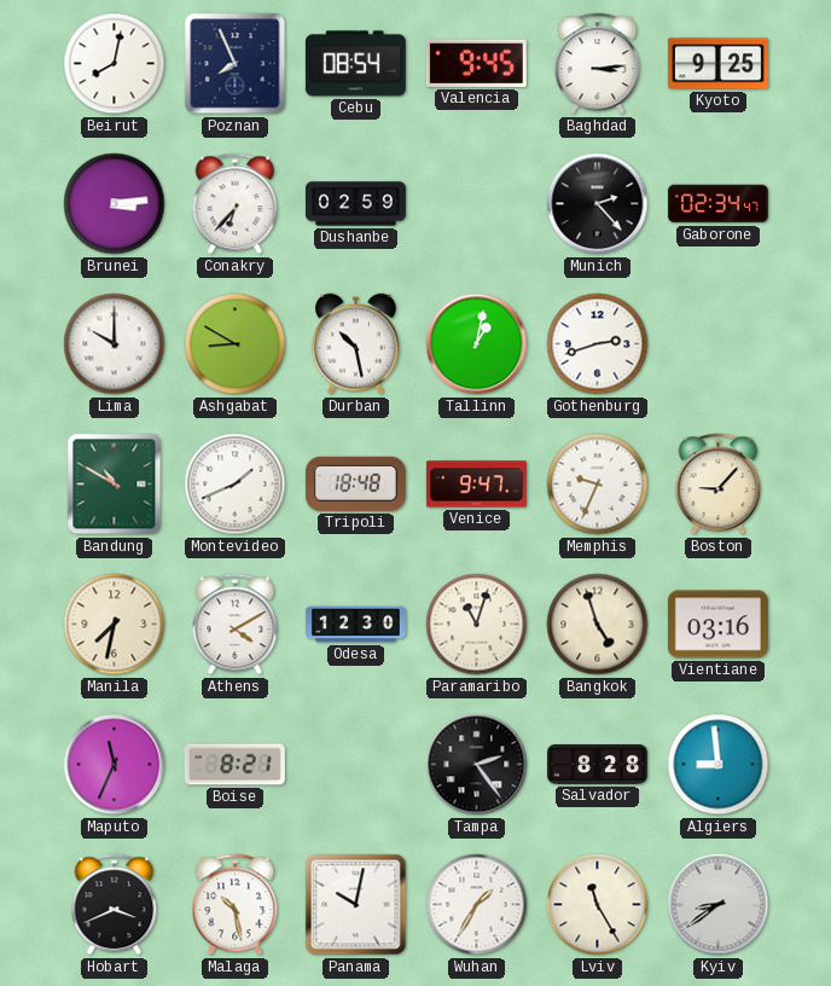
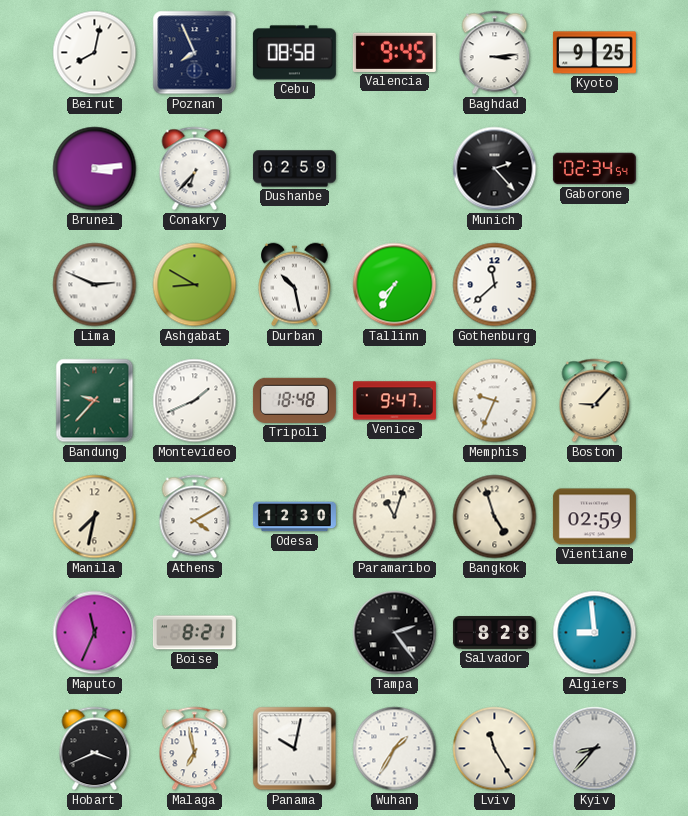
Cebu: 08:54 -> 08:58 (294, 53)
Gaborone: 02:34:47 -> 02:34:54 (594, 169)
Lima: 10:00 -> 2:49 (95, 285)
Tallinn: 1:02 -> 7:35 (395, 285)
Gothenburg: 2:42 -> 11:38 (495, 285)
Bandung: 10:50 -> 9:37 (95, 401)
Vientiane: 03:16 -> 02:59 (594, 517)
Malaga: 10:28 -> 6:58 (195, 749)
Kyiv: 8:39 -> 8:37 (595, 749)
